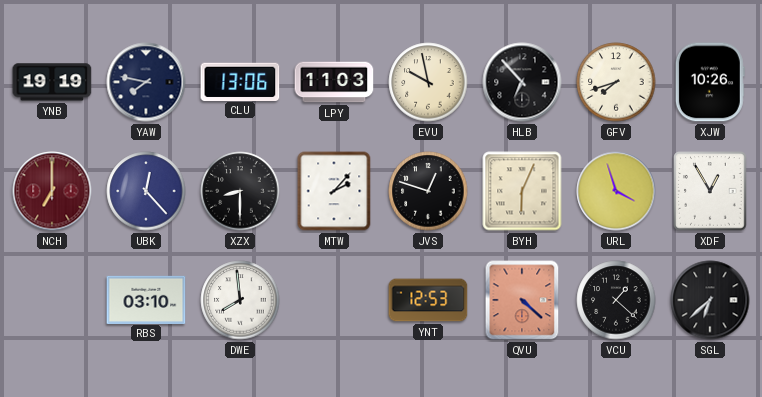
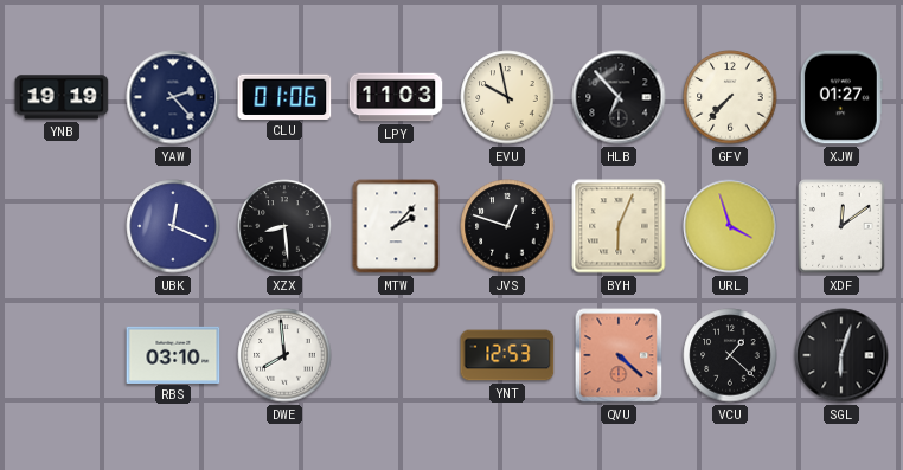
YAW: 7:47 -> 2:23 (173, 97)
CLU: 13:06 -> 01:06 (284, 96)
GFV: 7:42 -> 7:37 (730, 97)
XJW: 10:26 -> 01:27 (841, 97)
NCH: 7:00 -> none (52, 191)
UBK: 12:23 -> 12:19 (173, 226)
XZX: 8:30 -> 8:29 (284, 226)
XDF: 12:55 -> 12:09 (841, 226)
SGL: 6:38 -> 6:03 (841, 355)
